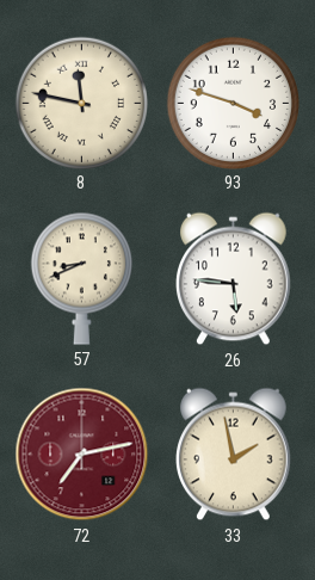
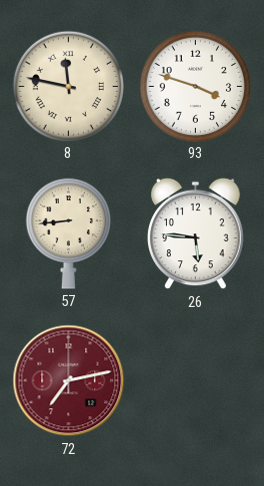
57: 8:41 -> 8:44 (68, 233)
33: 1:58 -> none (234, 455)
